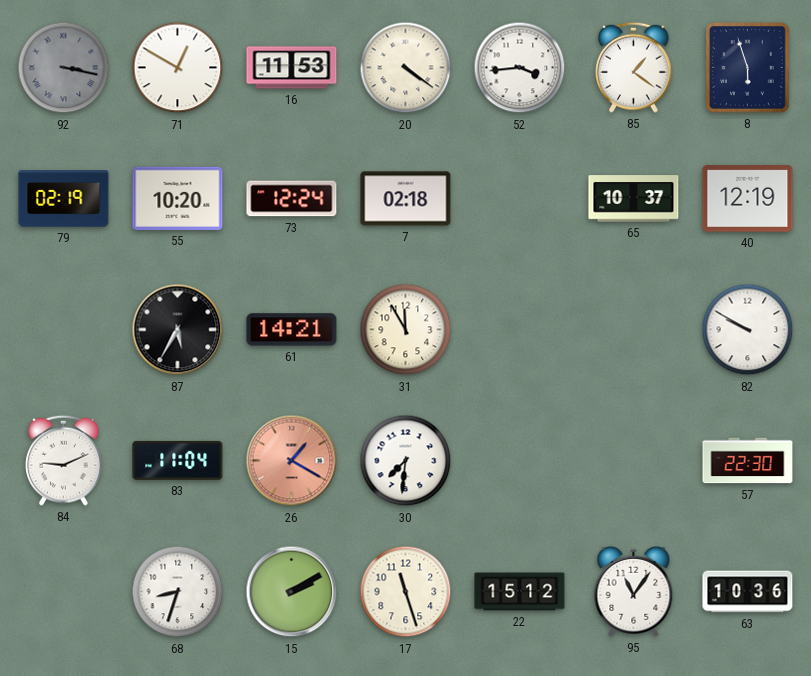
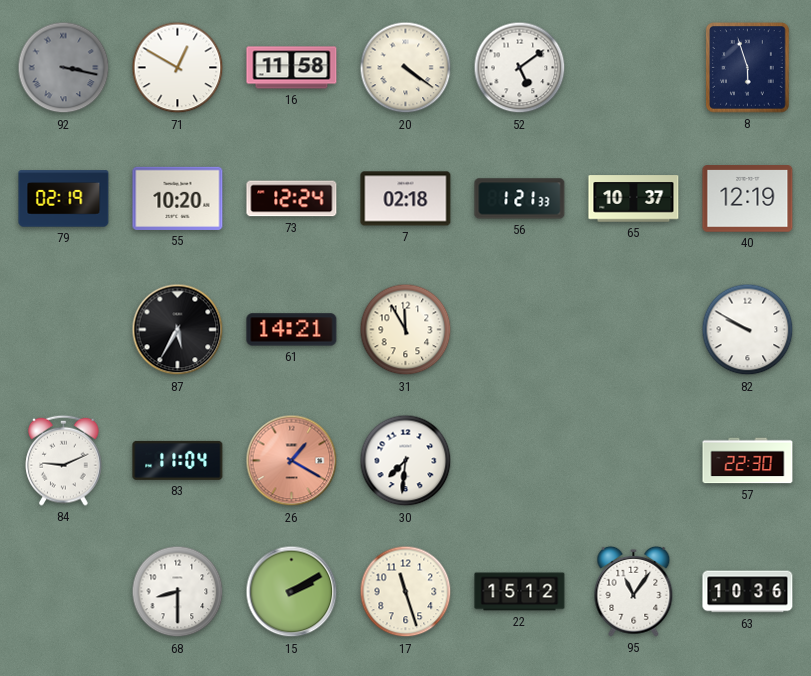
16: 11:53 -> 11:58 (292, 68)
52: 3:44 -> 5:09 (520, 68)
85: 1:21 -> none (634, 67)
56: none -> 1:21 (520, 199)
68: 8:33 -> 8:30 (178, 592)
